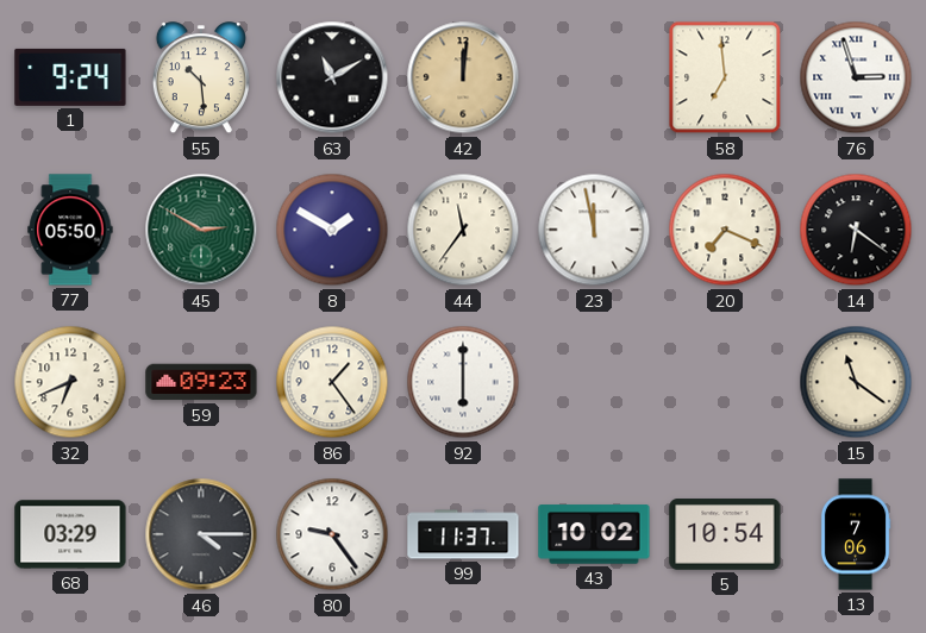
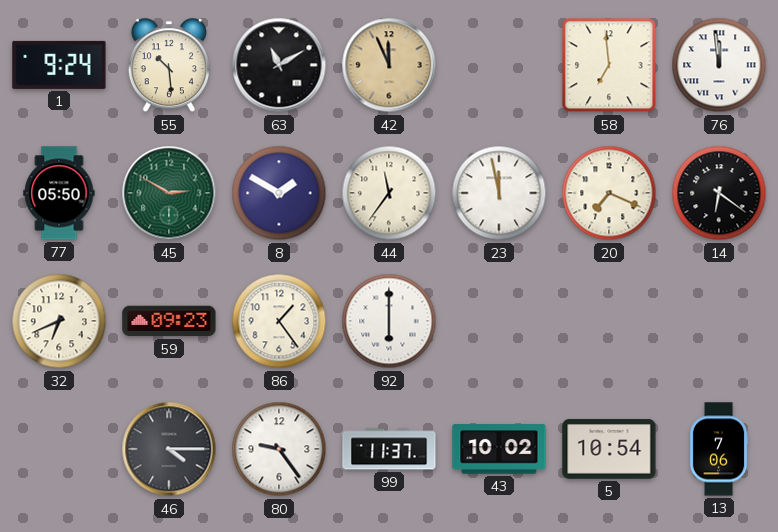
42: 12:01 -> 11:56 (389, 65)
76: 2:57 -> 11:59 (719, 65)
15: 11:21 -> none (856, 382)
68: 03:29 -> none (70, 534)
